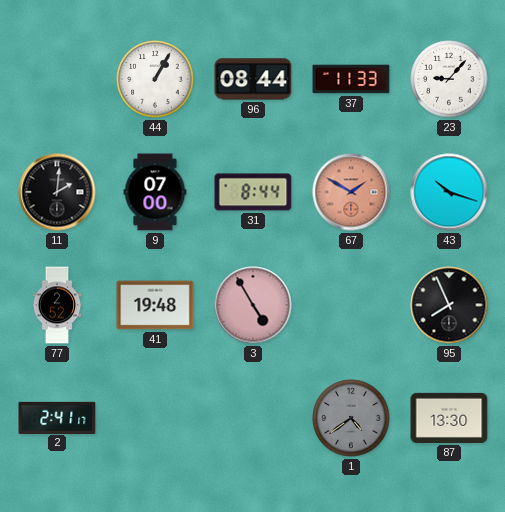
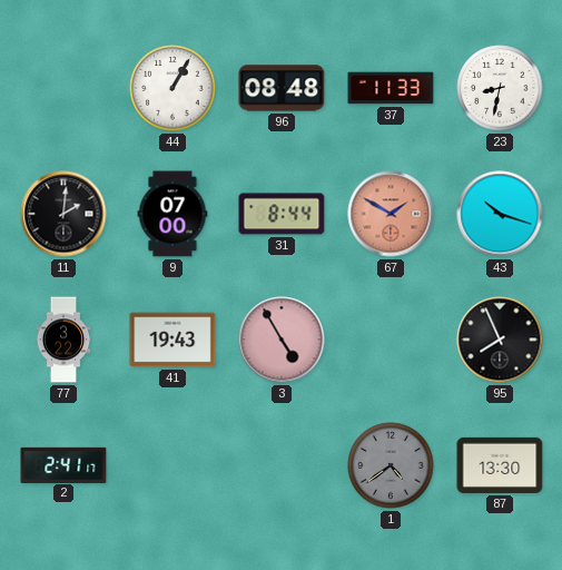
96: 08:44 -> 08:48 (282, 88)
23: 9:07 -> 8:32 (500, 88)
77: 2:52 -> 3:22 (63, 340)
41: 19:48 -> 19:43 (172, 340)
